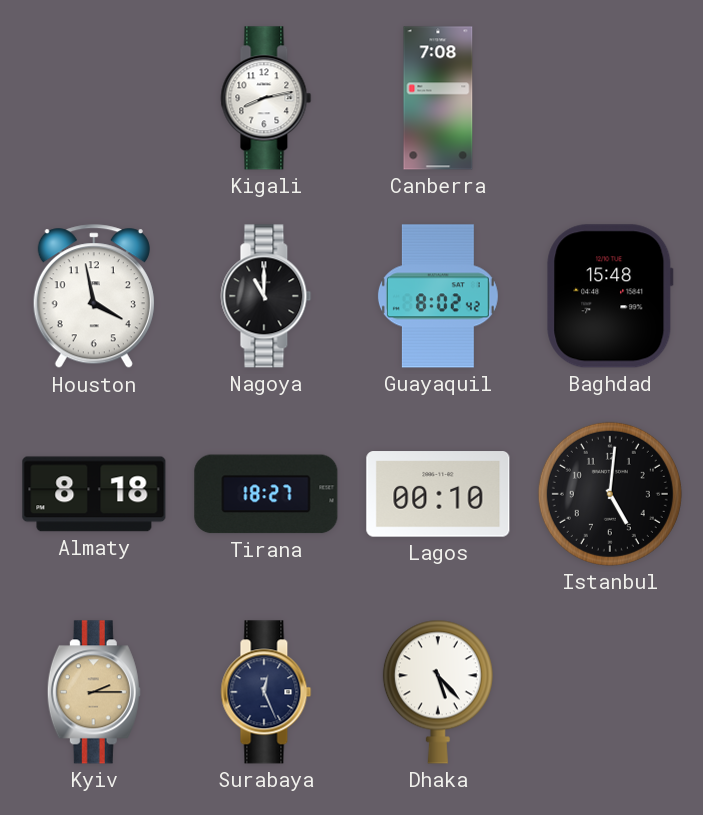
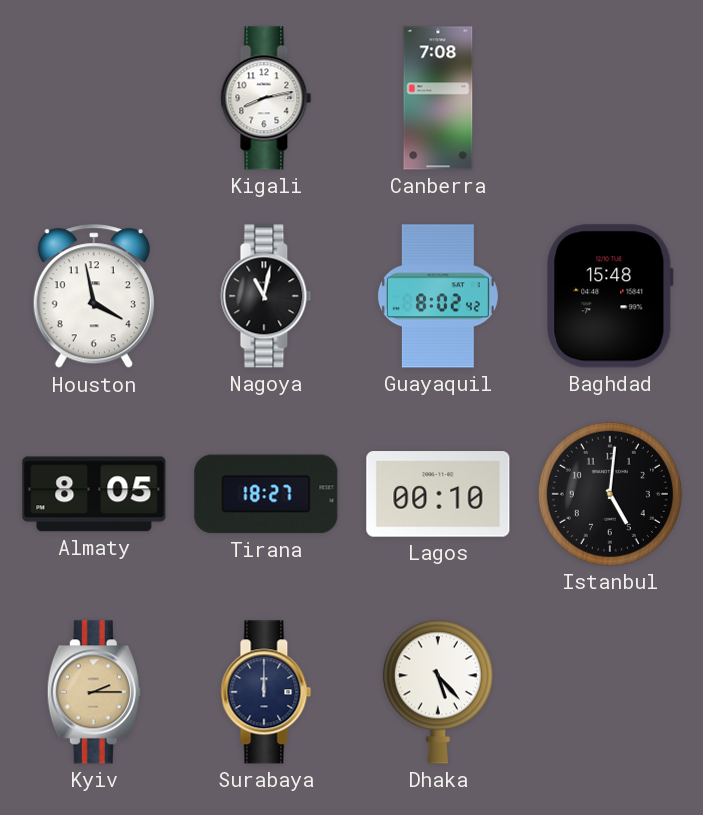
Nagoya: 11:00 -> 11:02 (266, 296)
Almaty: 8:18 -> 8:05 (94, 494)
Surabaya: 12:26 -> 12:00 (266, 692)
